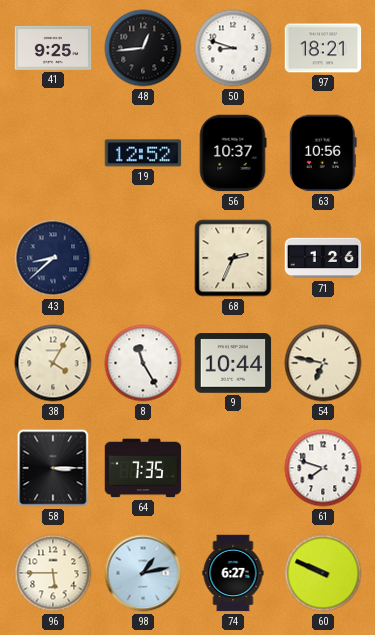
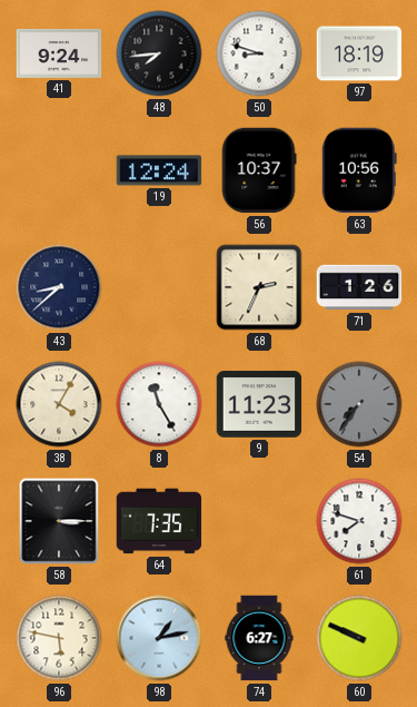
41: 9:25 -> 9:24 (59, 53)
48: 12:44 -> 7:44 (159, 53)
97: 18:21 -> 18:19 (359, 53)
19: 12:52 -> 12:24 (159, 170)
9: 10:44 -> 11:23 (259, 404)
54: 6:47 -> 7:36 (359, 404)
54 dial: cream -> grey (359, 404)
96: 5:45 -> 5:47 (59, 638)
